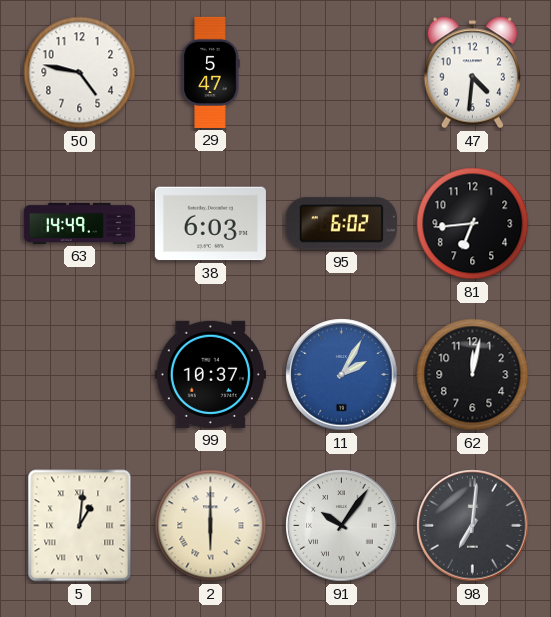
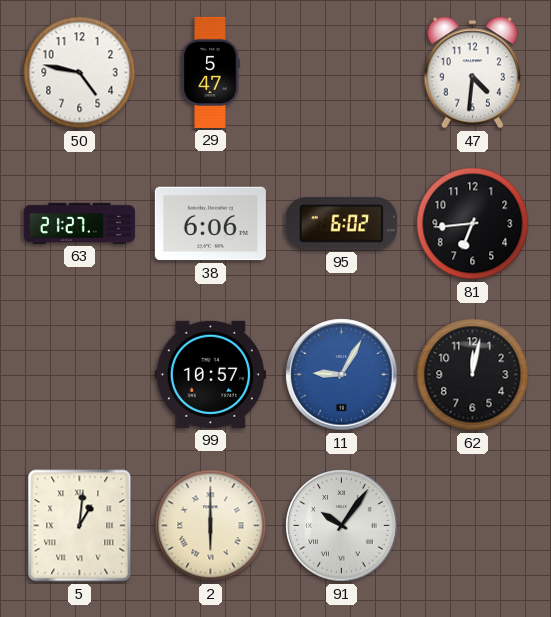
63: 14:49 -> 21:27 (79, 223)
38: 6:03 -> 6:06 (210, 224)
99: 10:37 -> 10:57 (210, 374)
11: 2:05 -> 9:05 (342, 375)
98: 7:01 -> none (473, 526)
